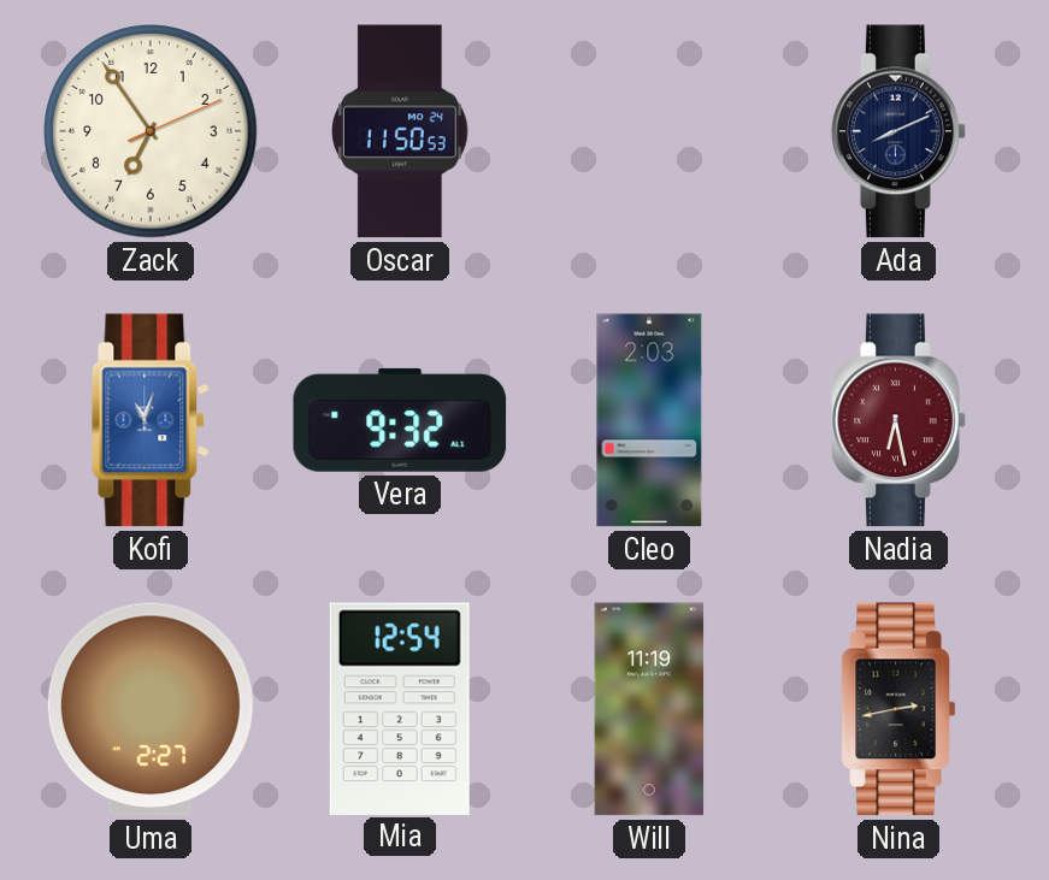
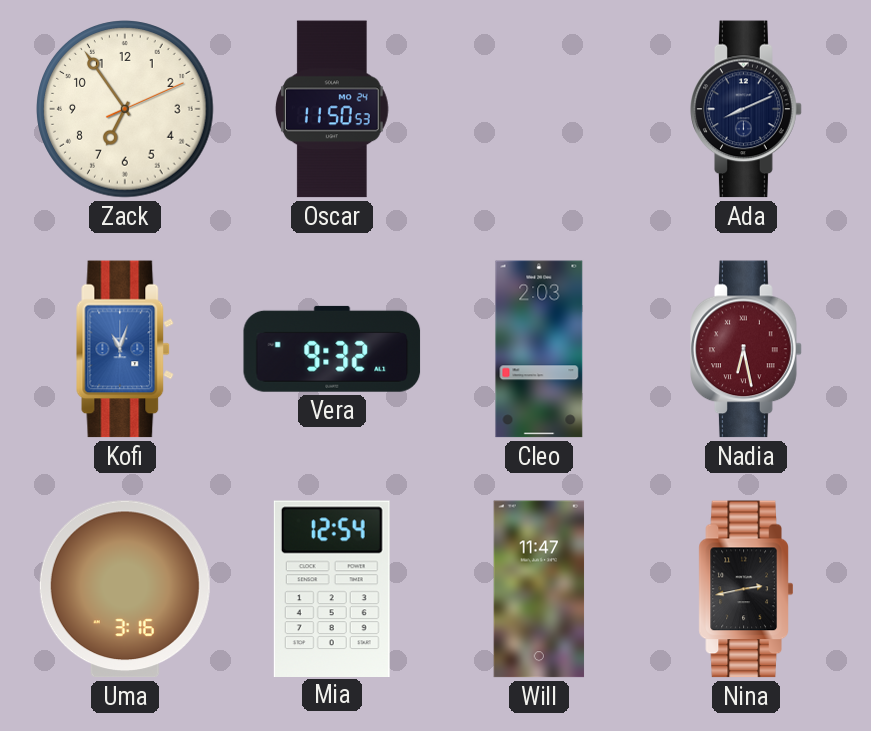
Uma: 2:27 -> 3:16 (125, 589)
Will: 11:19 -> 11:47 (539, 589)
